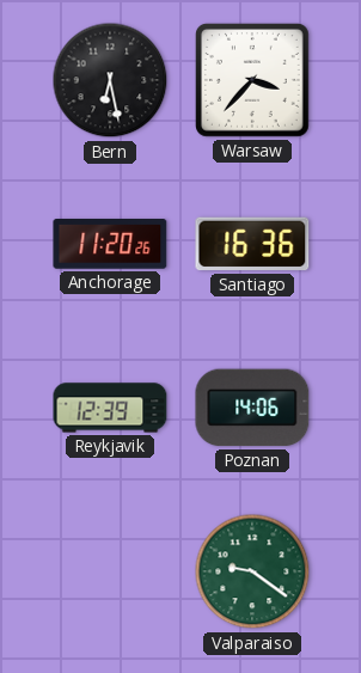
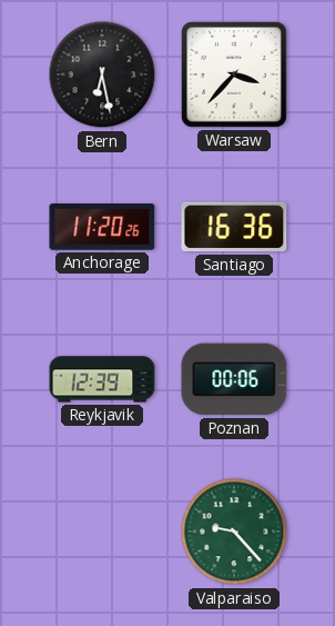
Poznan: 14:06 -> 00:06 (234, 379)
Valparaiso: 9:21 -> 9:23 (234, 531)
